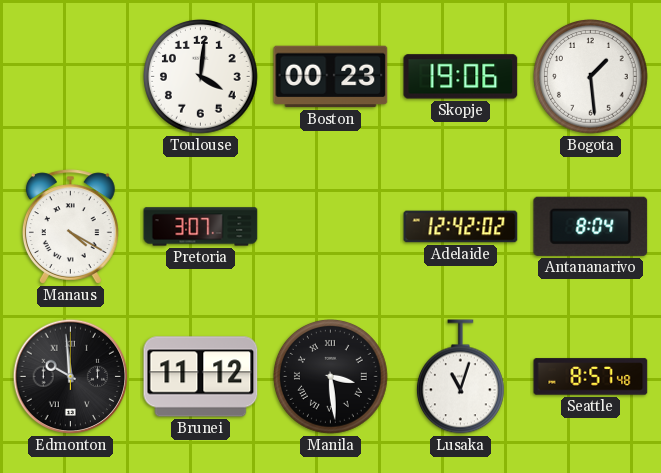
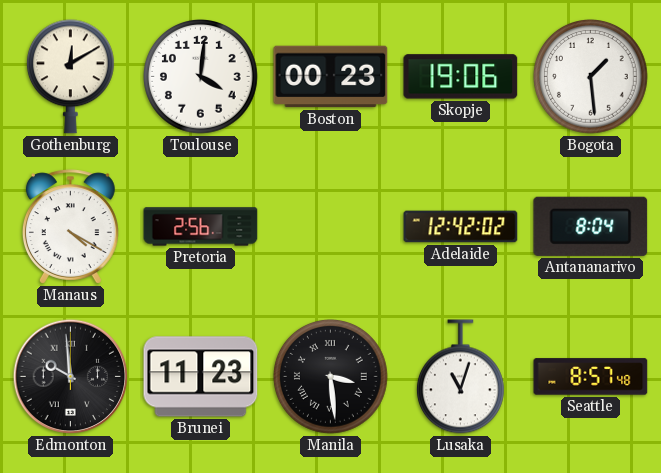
Gothenburg: none -> 12:10 (70, 77)
Pretoria: 3:07 -> 2:56 (201, 227)
Brunei: 11:12 -> 11:23 (201, 377)
